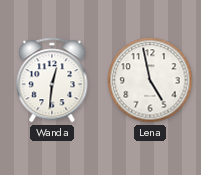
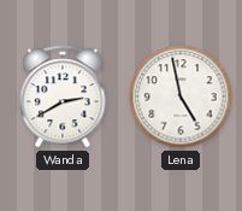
Wanda: 12:31 -> 2:40 (63, 96)
